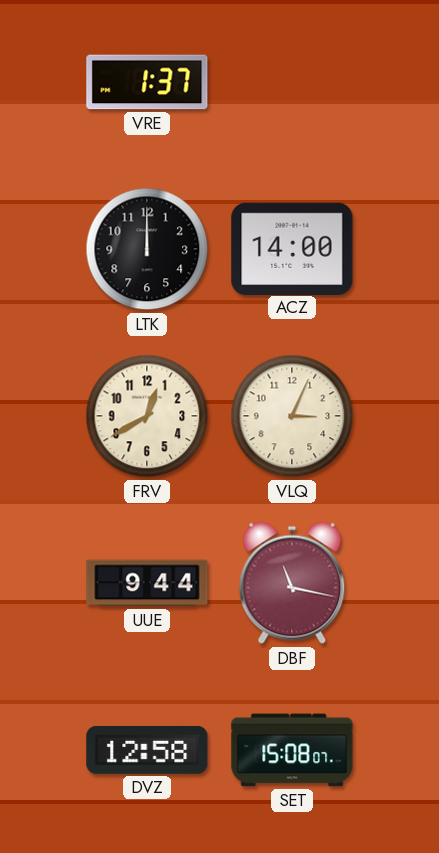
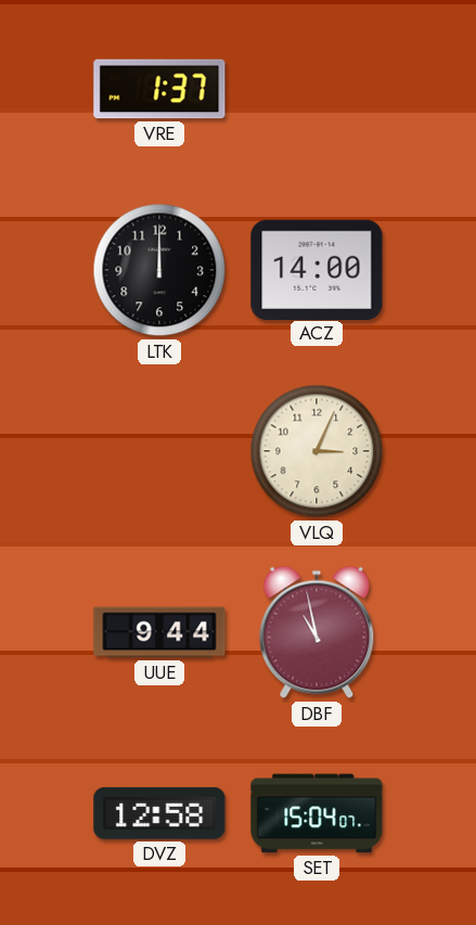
FRV: 12:40 -> none (147, 416)
DBF: 11:17 -> 10:58 (317, 632)
SET: 15:08 -> 15:04 (317, 813)
